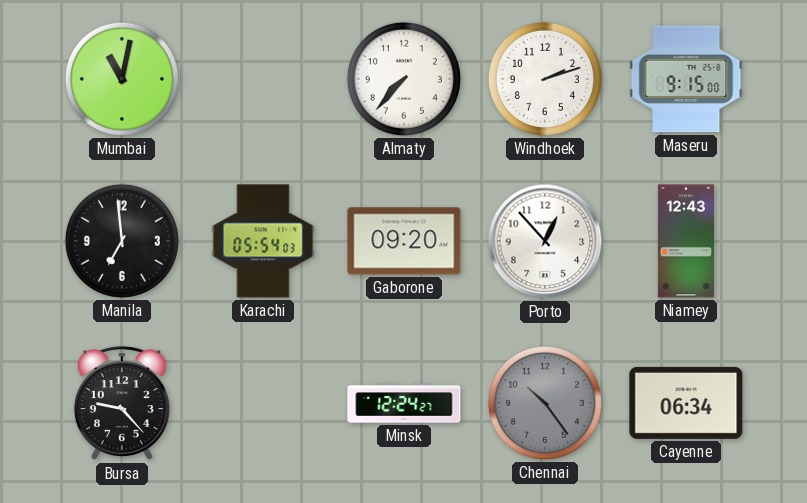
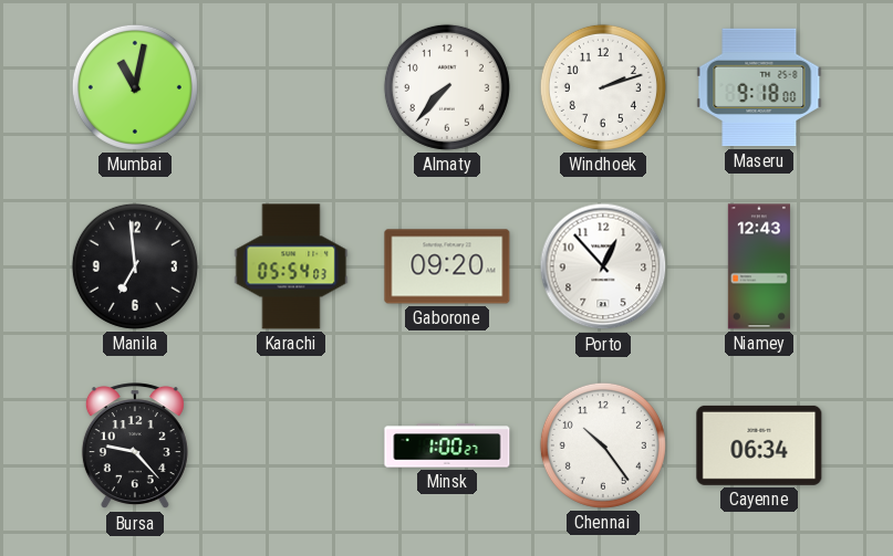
Maseru: 9:15 -> 9:18 (759, 87)
Minsk: 12:24 -> 1:00 (447, 445)
Chennai dial: grey -> white (603, 445)
